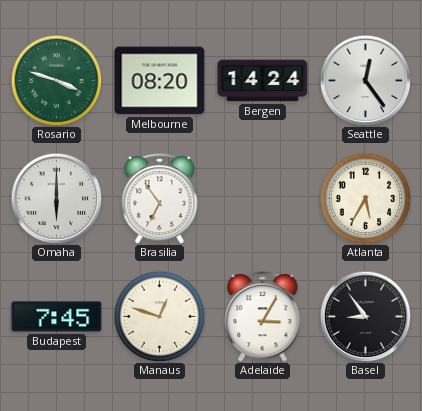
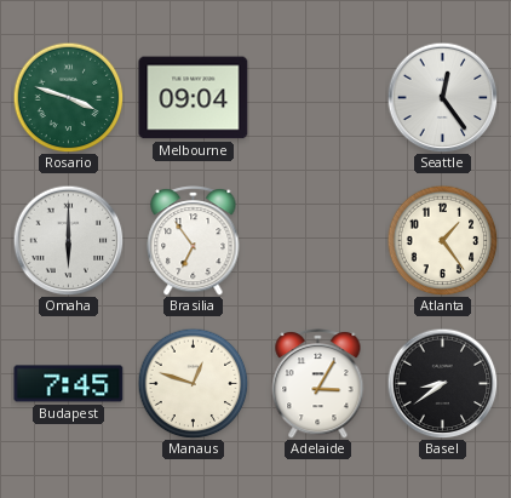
Melbourne: 08:20 -> 09:04 (194, 98)
Bergen: 14:24 -> none (263, 81)
Atlanta: 5:35 -> 1:24 (442, 240)
Basel: 8:54 -> 8:39 (442, 383)
